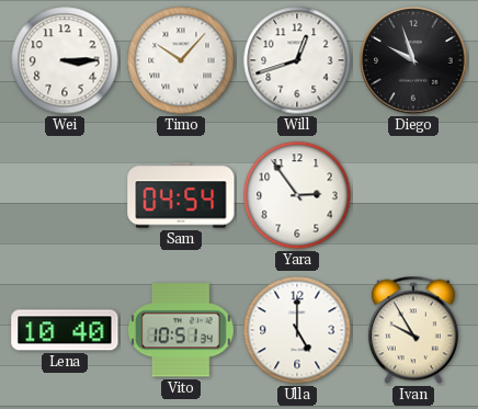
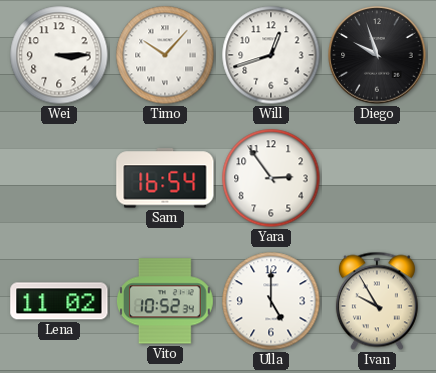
Sam: 04:54 -> 16:54 (165, 178)
Lena: 10:40 -> 11:02 (59, 301)
Vito: 10:51 -> 10:52 (165, 301)
